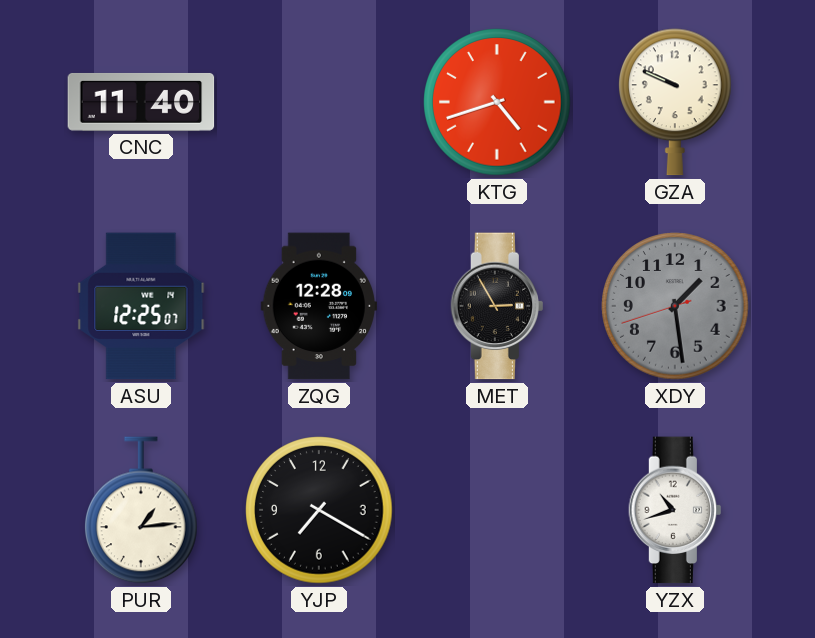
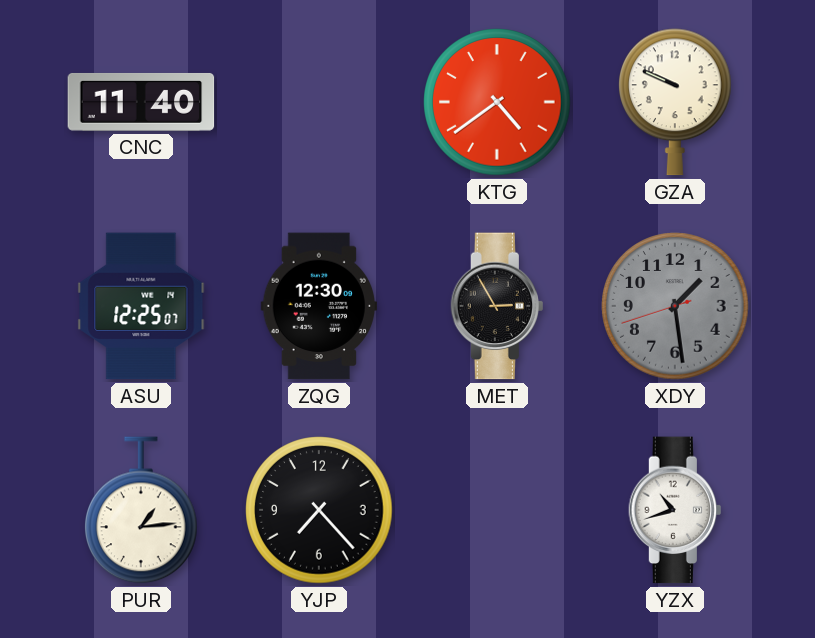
KTG: 4:42 -> 4:39 (497, 102)
ZQG: 12:28 -> 12:30 (319, 306)
YJP: 7:20 -> 7:23 (319, 510)
